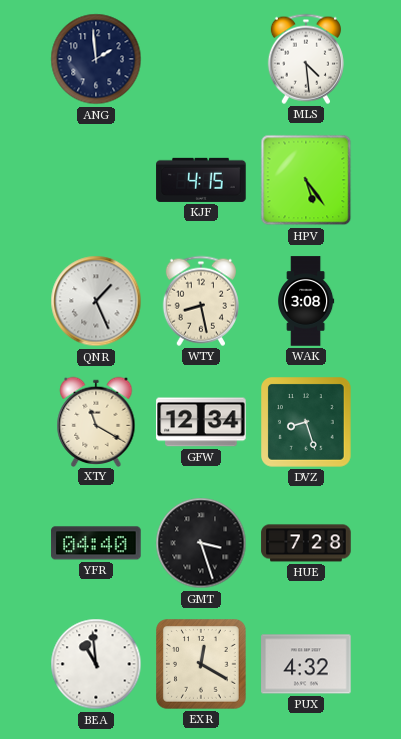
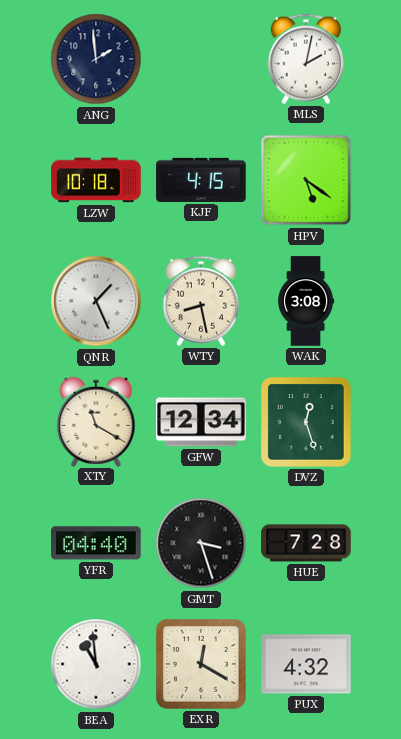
MLS: 4:29 -> 2:02 (306, 59)
LZW: none -> 10:18 (96, 180)
HPV: 5:24 -> 5:21 (306, 180)
DVZ: 8:27 -> 12:27 (307, 423)
